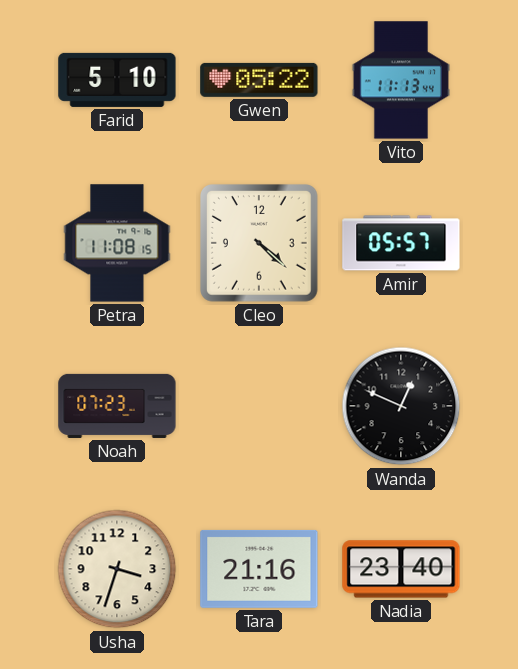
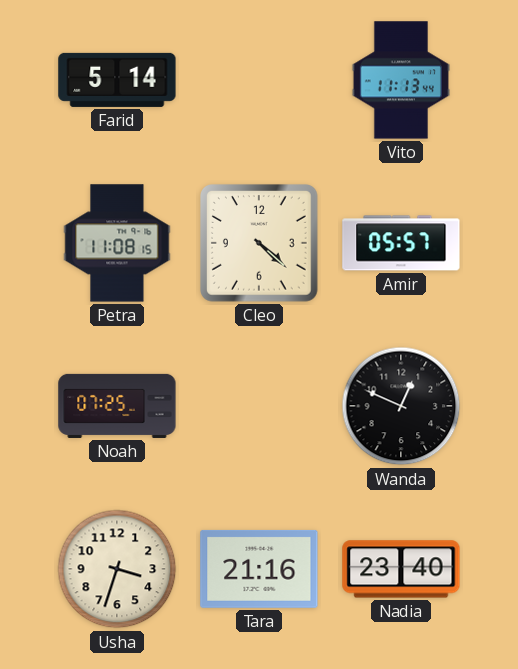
Farid: 5:10 -> 5:14 (117, 80)
Gwen: 05:22 -> none (259, 80)
Noah: 07:23 -> 07:25 (117, 406)
